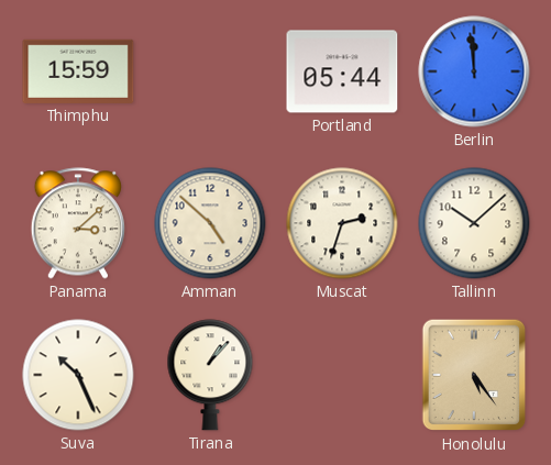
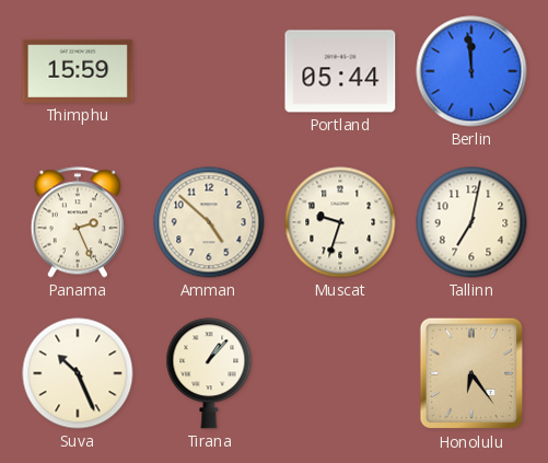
Panama: 3:08 -> 2:26 (78, 222)
Muscat: 2:33 -> 9:33 (340, 222)
Tallinn: 10:08 -> 7:02 (471, 222)
Honolulu: 5:24 -> 6:24 (471, 373)
